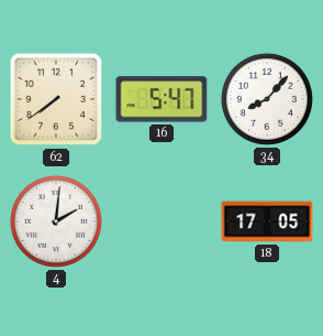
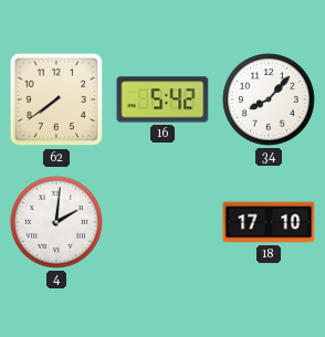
16: 5:47 -> 5:42 (162, 99)
18: 17:05 -> 17:10 (269, 222)
